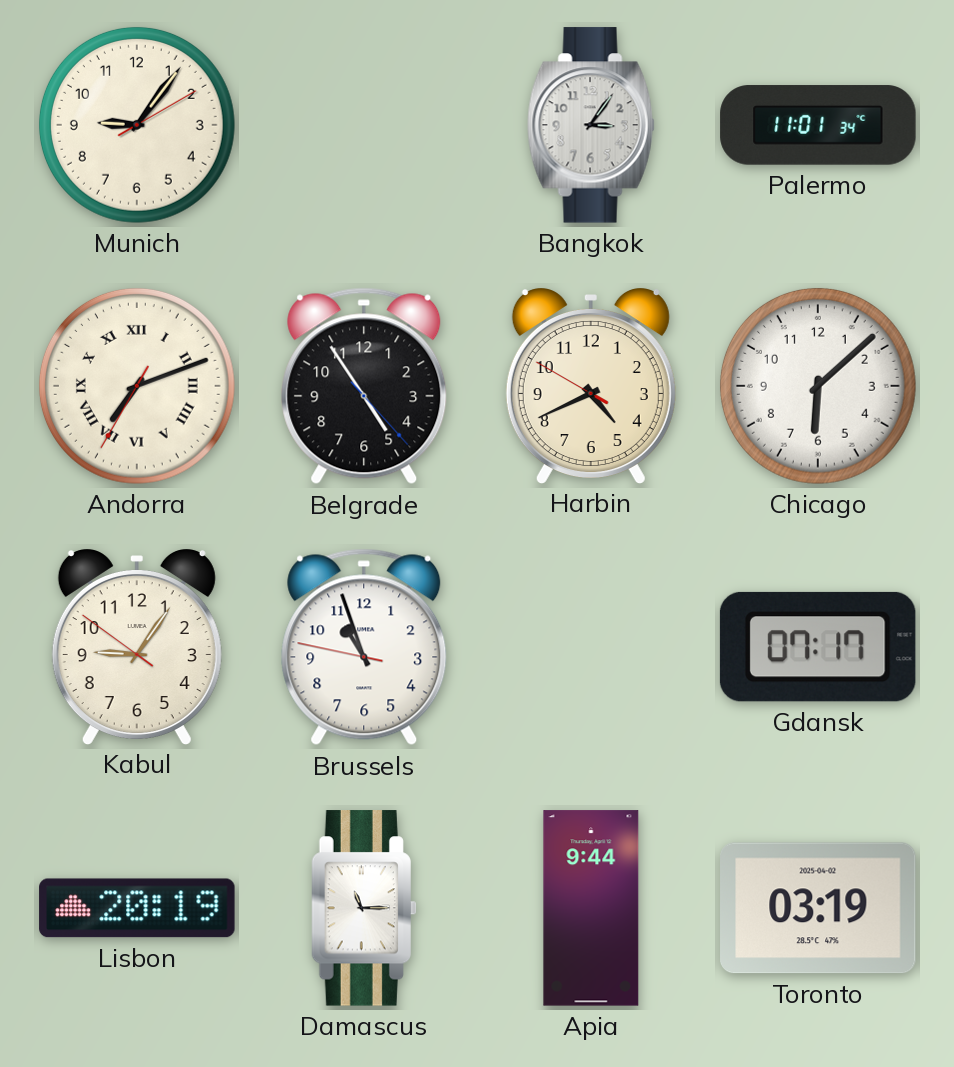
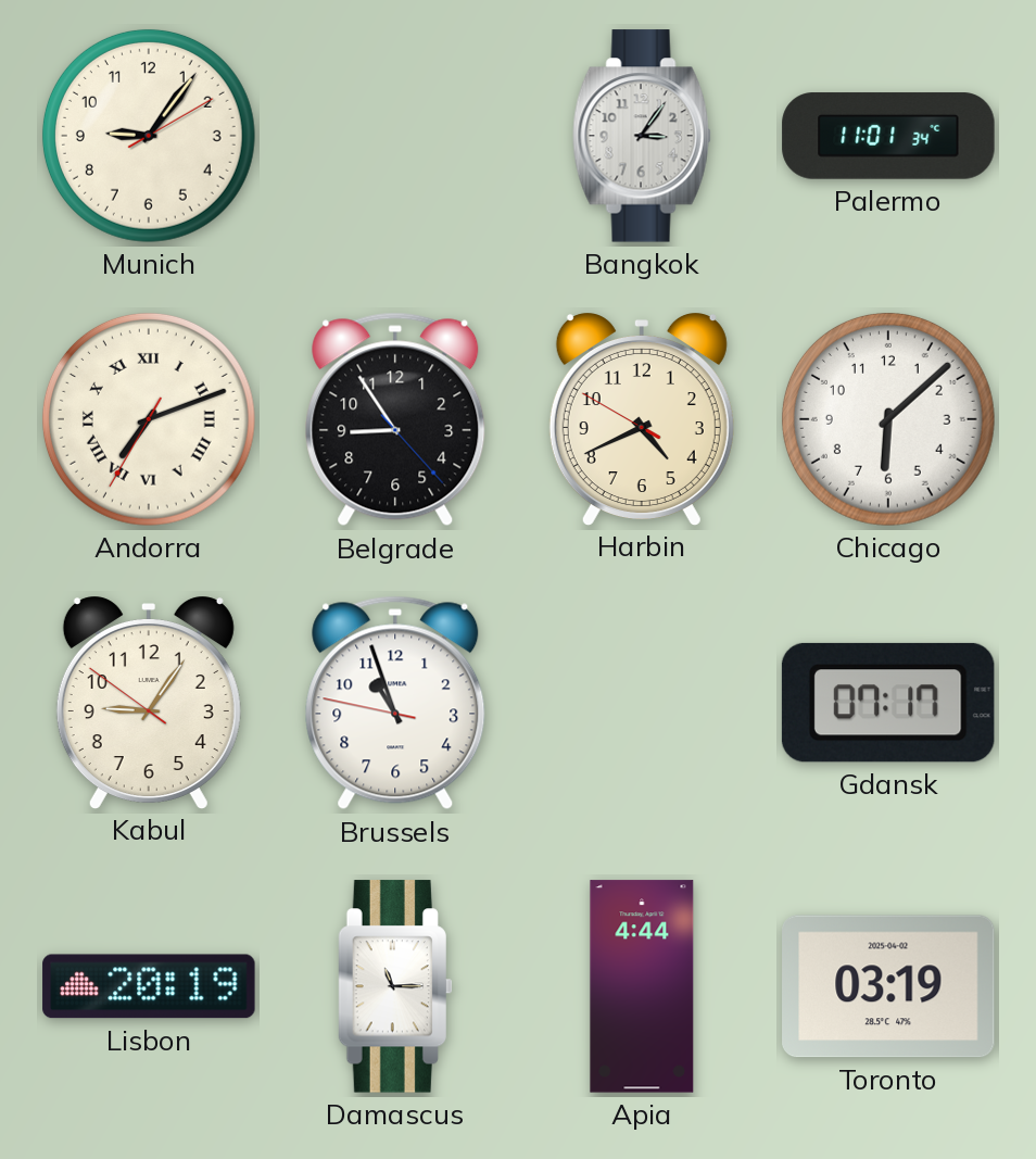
Belgrade: 4:54 -> 8:54 (395, 419)
Apia: 9:44 -> 4:44 (642, 986)
